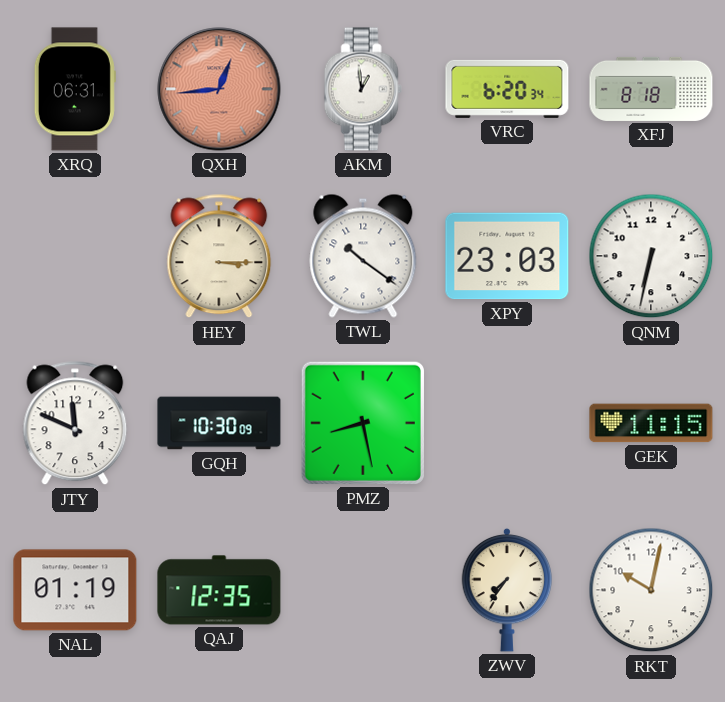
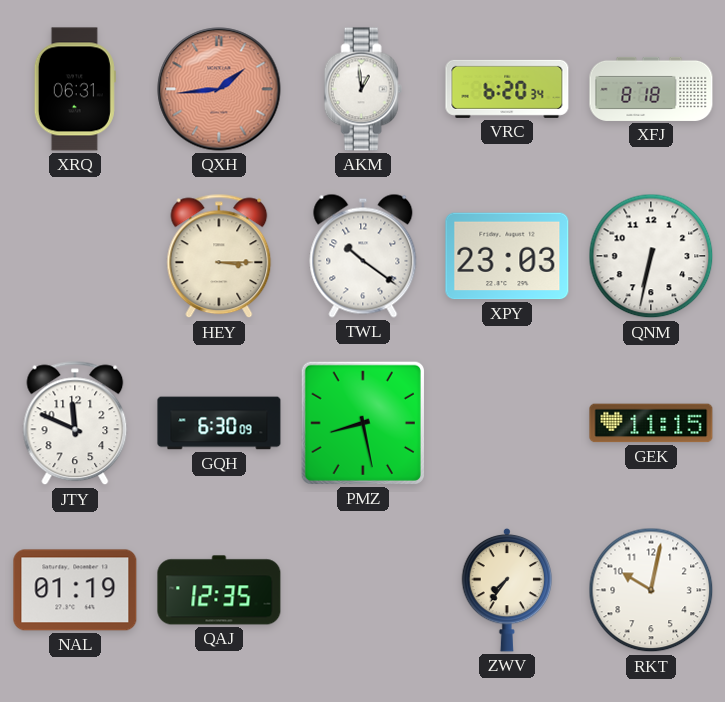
QXH: 12:44 -> 1:44 (219, 89)
GQH: 10:30 -> 6:30 (219, 423)
